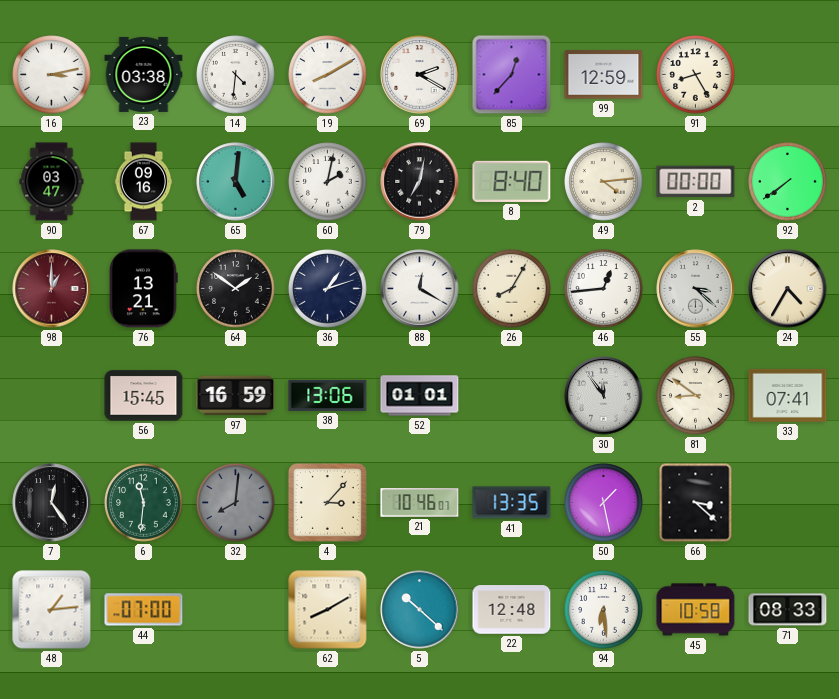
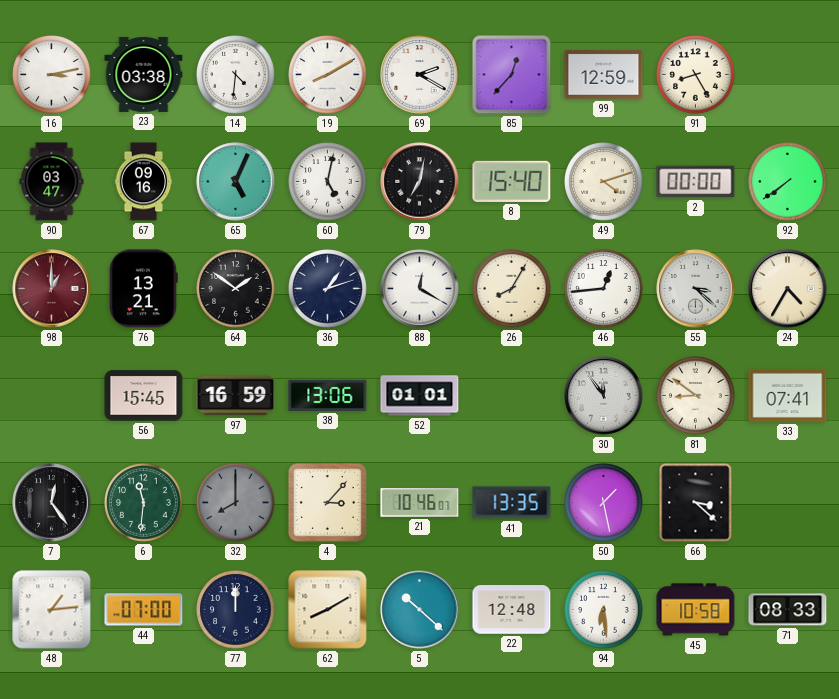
65: 5:01 -> 5:04 (236, 182)
60: 2:02 -> 5:02 (328, 182)
8: 8:40 -> 15:40 (512, 181)
49: 4:14 -> 4:12 (604, 182)
32: 8:01 -> 8:00 (236, 503)
77: none -> 12:00 (236, 610)
